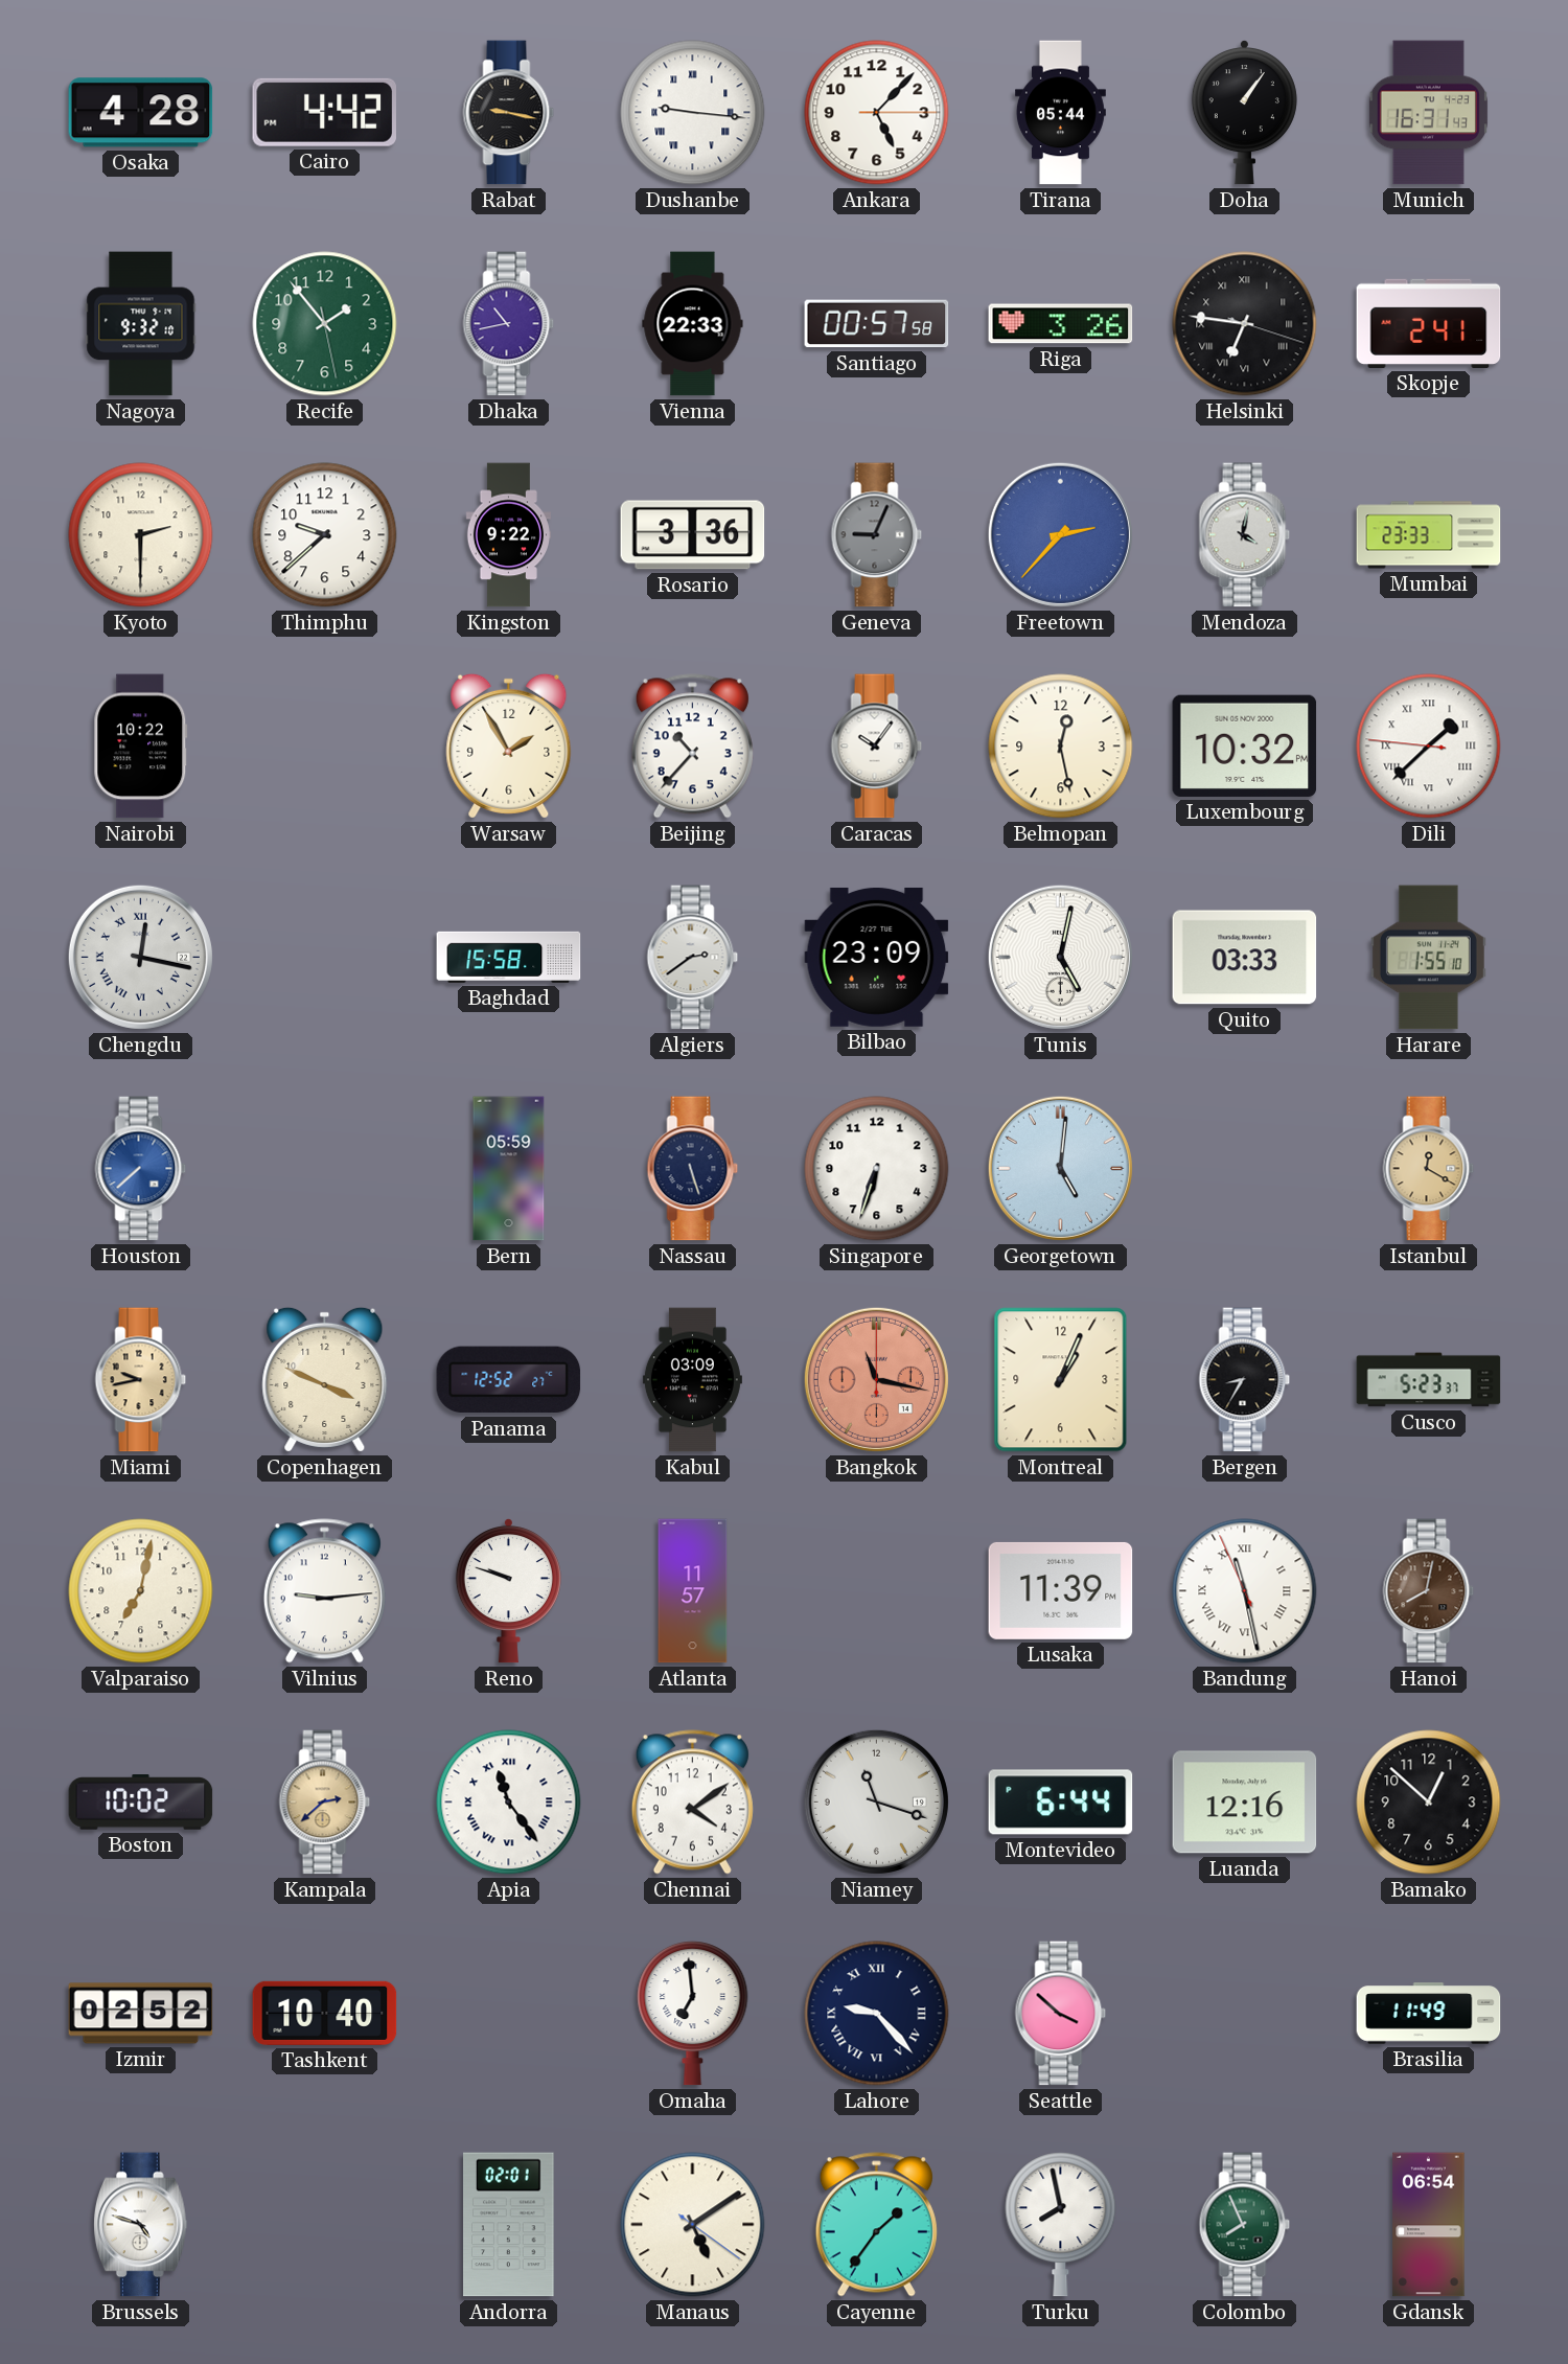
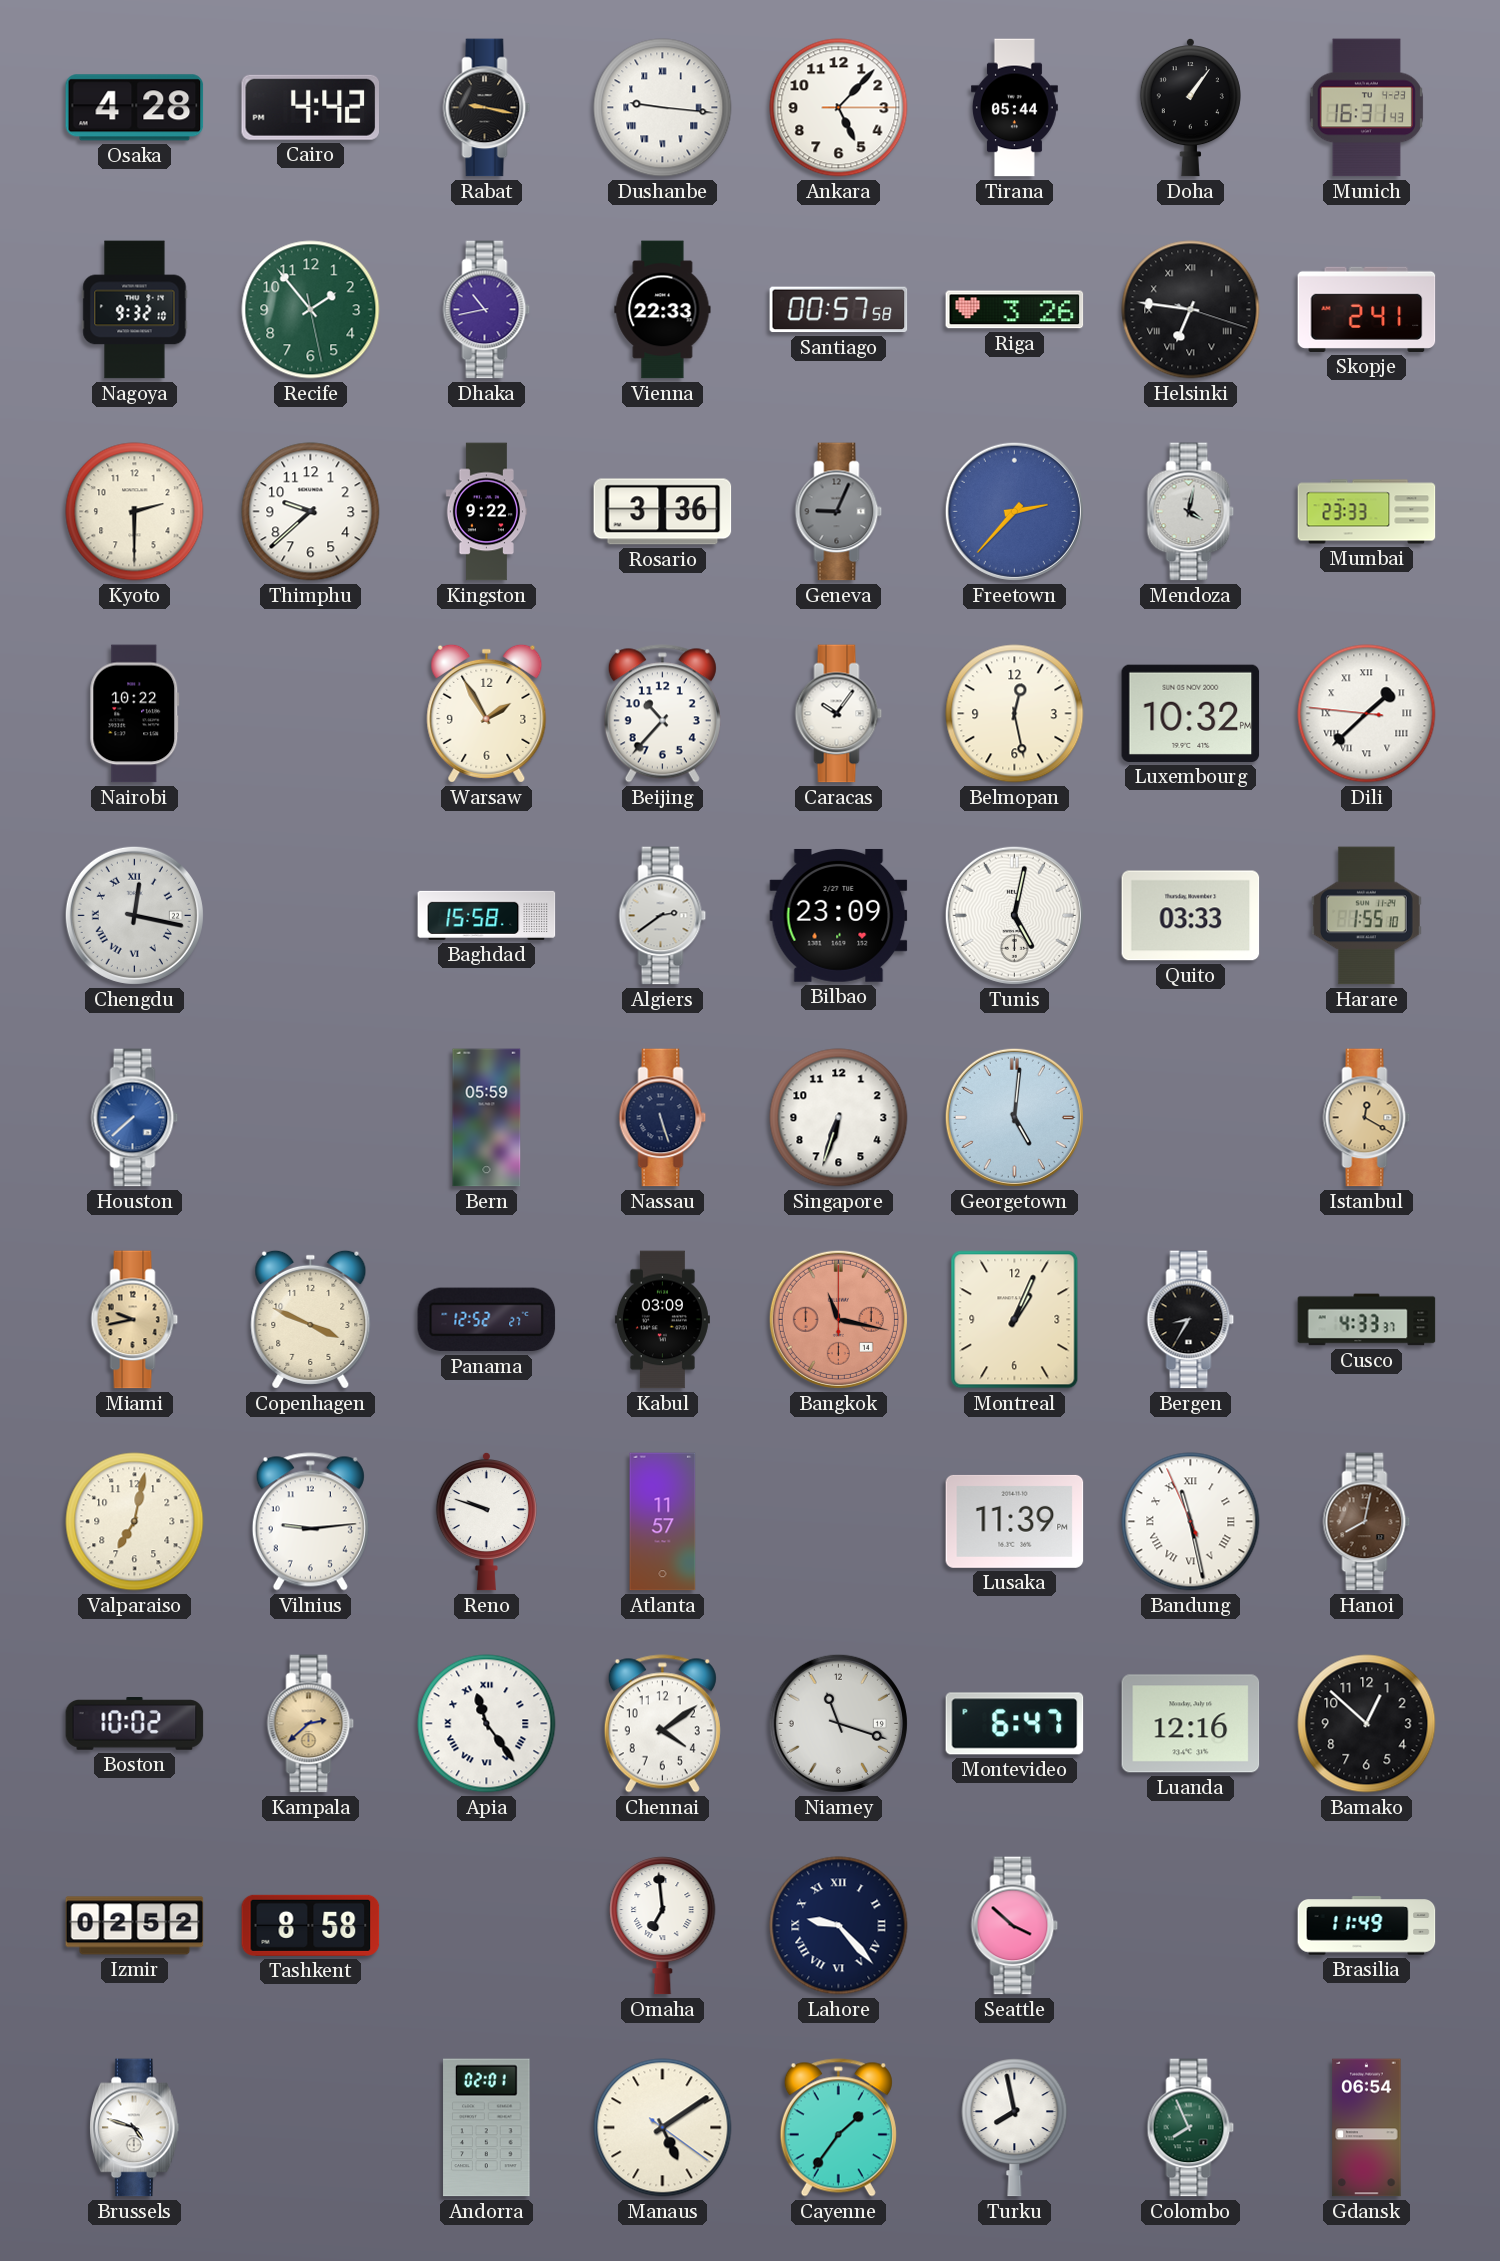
Cusco: 5:23 -> 4:33 (1367, 1320)
Montevideo: 6:44 -> 6:47 (1015, 1724)
Tashkent: 10:40 -> 8:58 (311, 1925)
